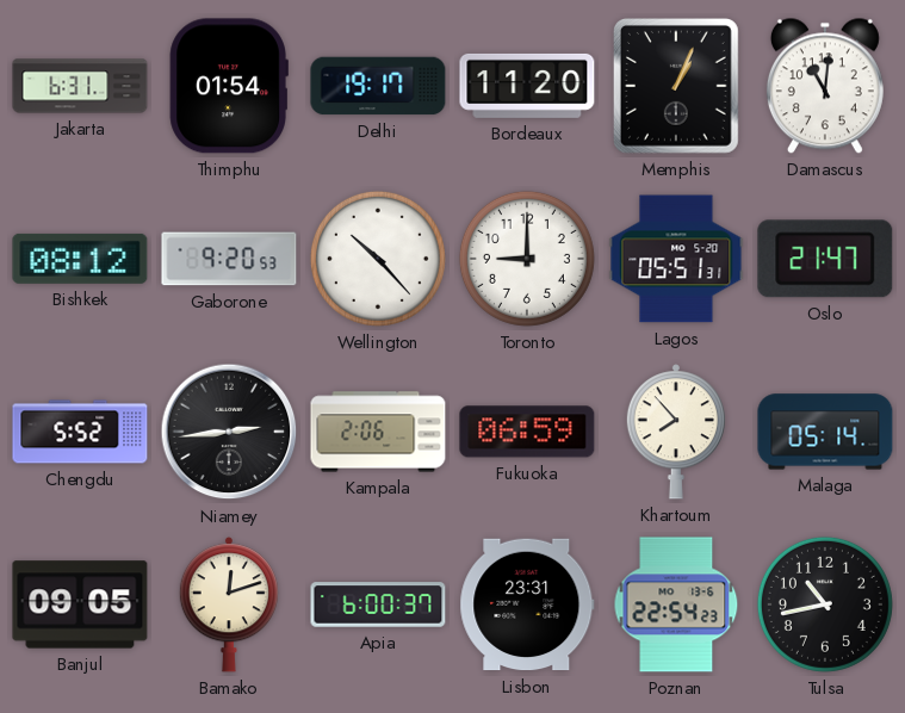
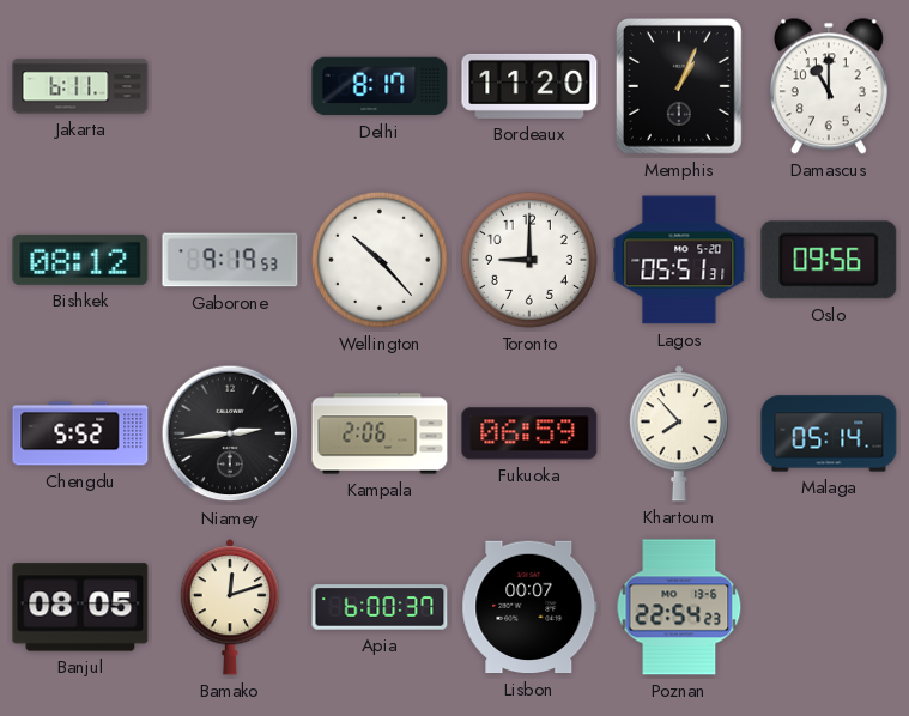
Jakarta: 6:31 -> 6:11 (80, 86)
Thimphu: 01:54 -> none (229, 86)
Delhi: 19:17 -> 8:17 (380, 86)
Damascus: 11:01 -> 11:00 (829, 86)
Gaborone: 9:20 -> 9:19 (230, 260)
Oslo: 21:47 -> 09:56 (829, 260)
Banjul: 09:05 -> 08:05 (80, 607)
Lisbon: 23:31 -> 00:07 (529, 607)
Tulsa: 10:43 -> none (825, 604)
